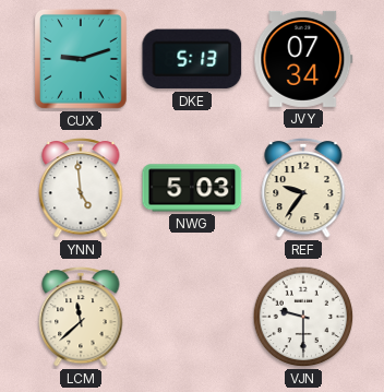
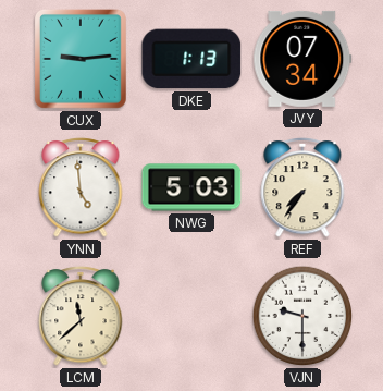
CUX: 9:12 -> 9:14 (81, 59)
DKE: 5:13 -> 1:13 (191, 59)
REF: 9:36 -> 7:36 (302, 187)
